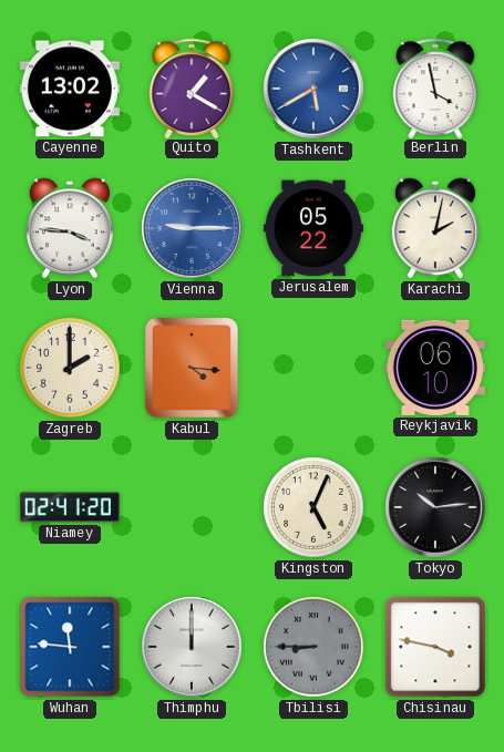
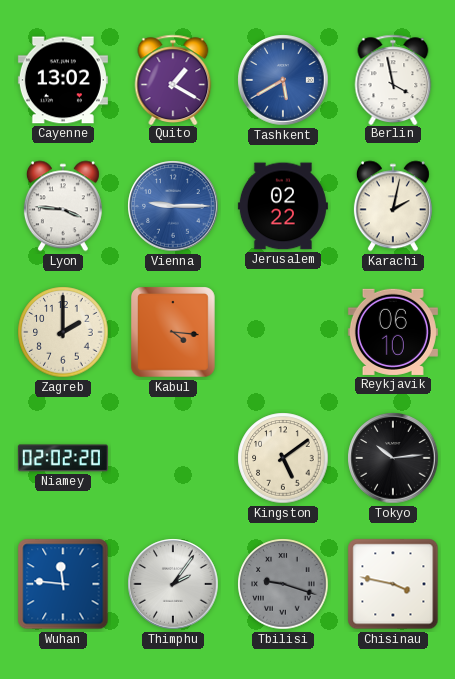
Jerusalem: 05:22 -> 02:22 (283, 206)
Niamey: 02:41 -> 02:02 (63, 458)
Kingston: 5:04 -> 5:09 (283, 458)
Thimphu: 12:00 -> 2:06 (173, 584)
Tbilisi: 8:45 -> 9:18 (283, 584)
